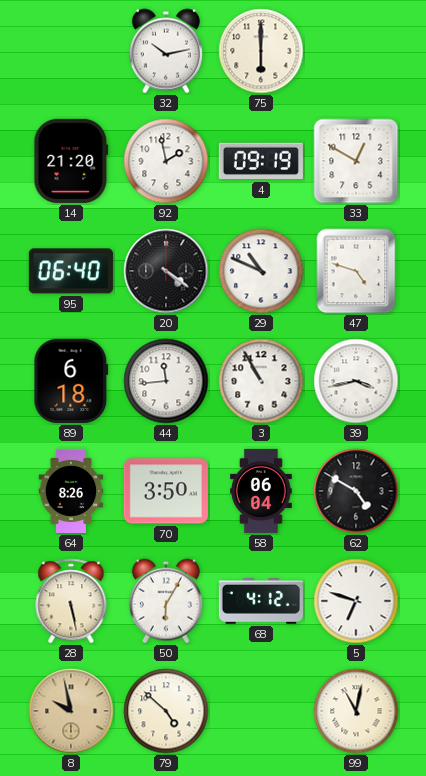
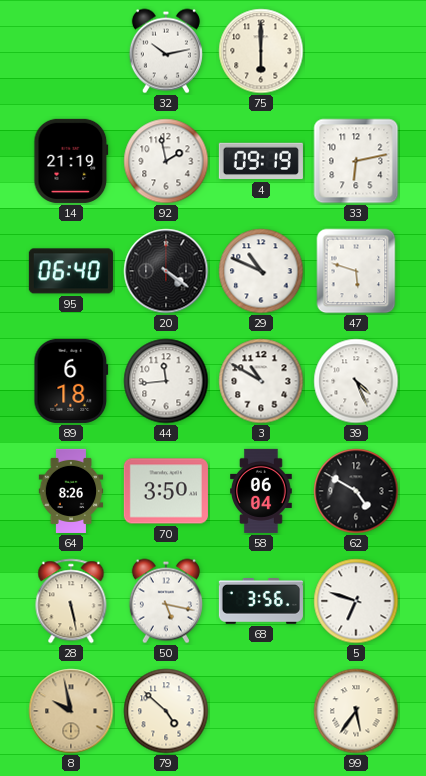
14: 21:20 -> 21:19 (71, 161)
33: 12:50 -> 6:13 (356, 161)
47: 4:48 -> 5:48 (356, 271)
3: 10:55 -> 10:50 (261, 381)
39: 3:43 -> 4:26 (356, 381)
50: 6:05 -> 5:17 (166, 601)
68: 4:12 -> 3:56 (261, 602)
99: 11:02 -> 5:36 (356, 711)
